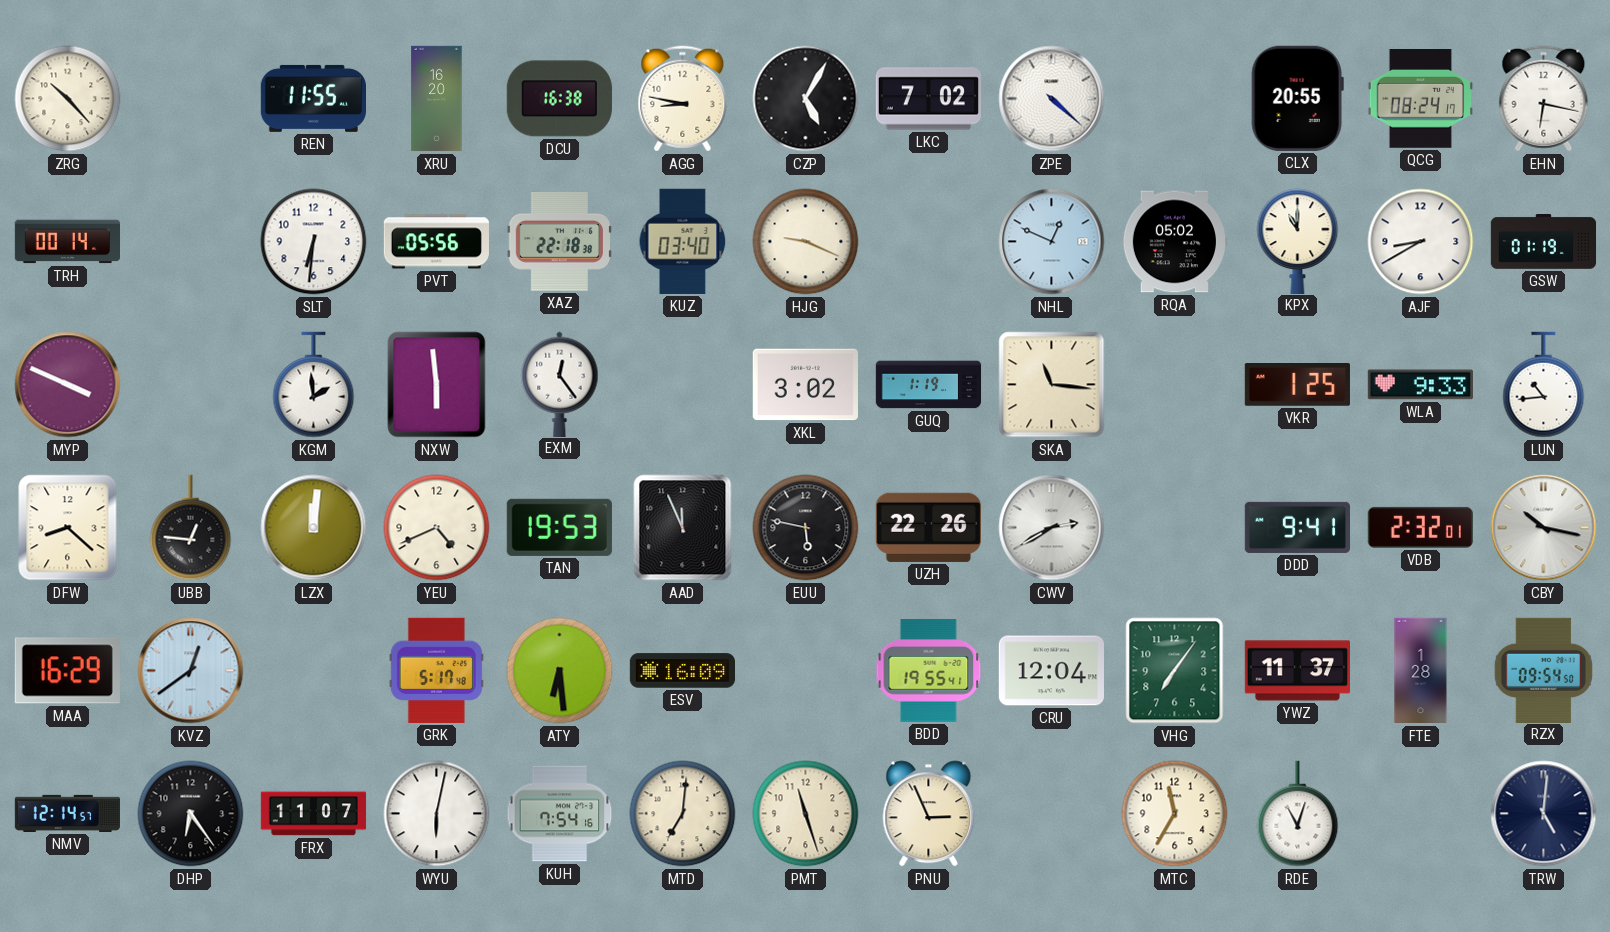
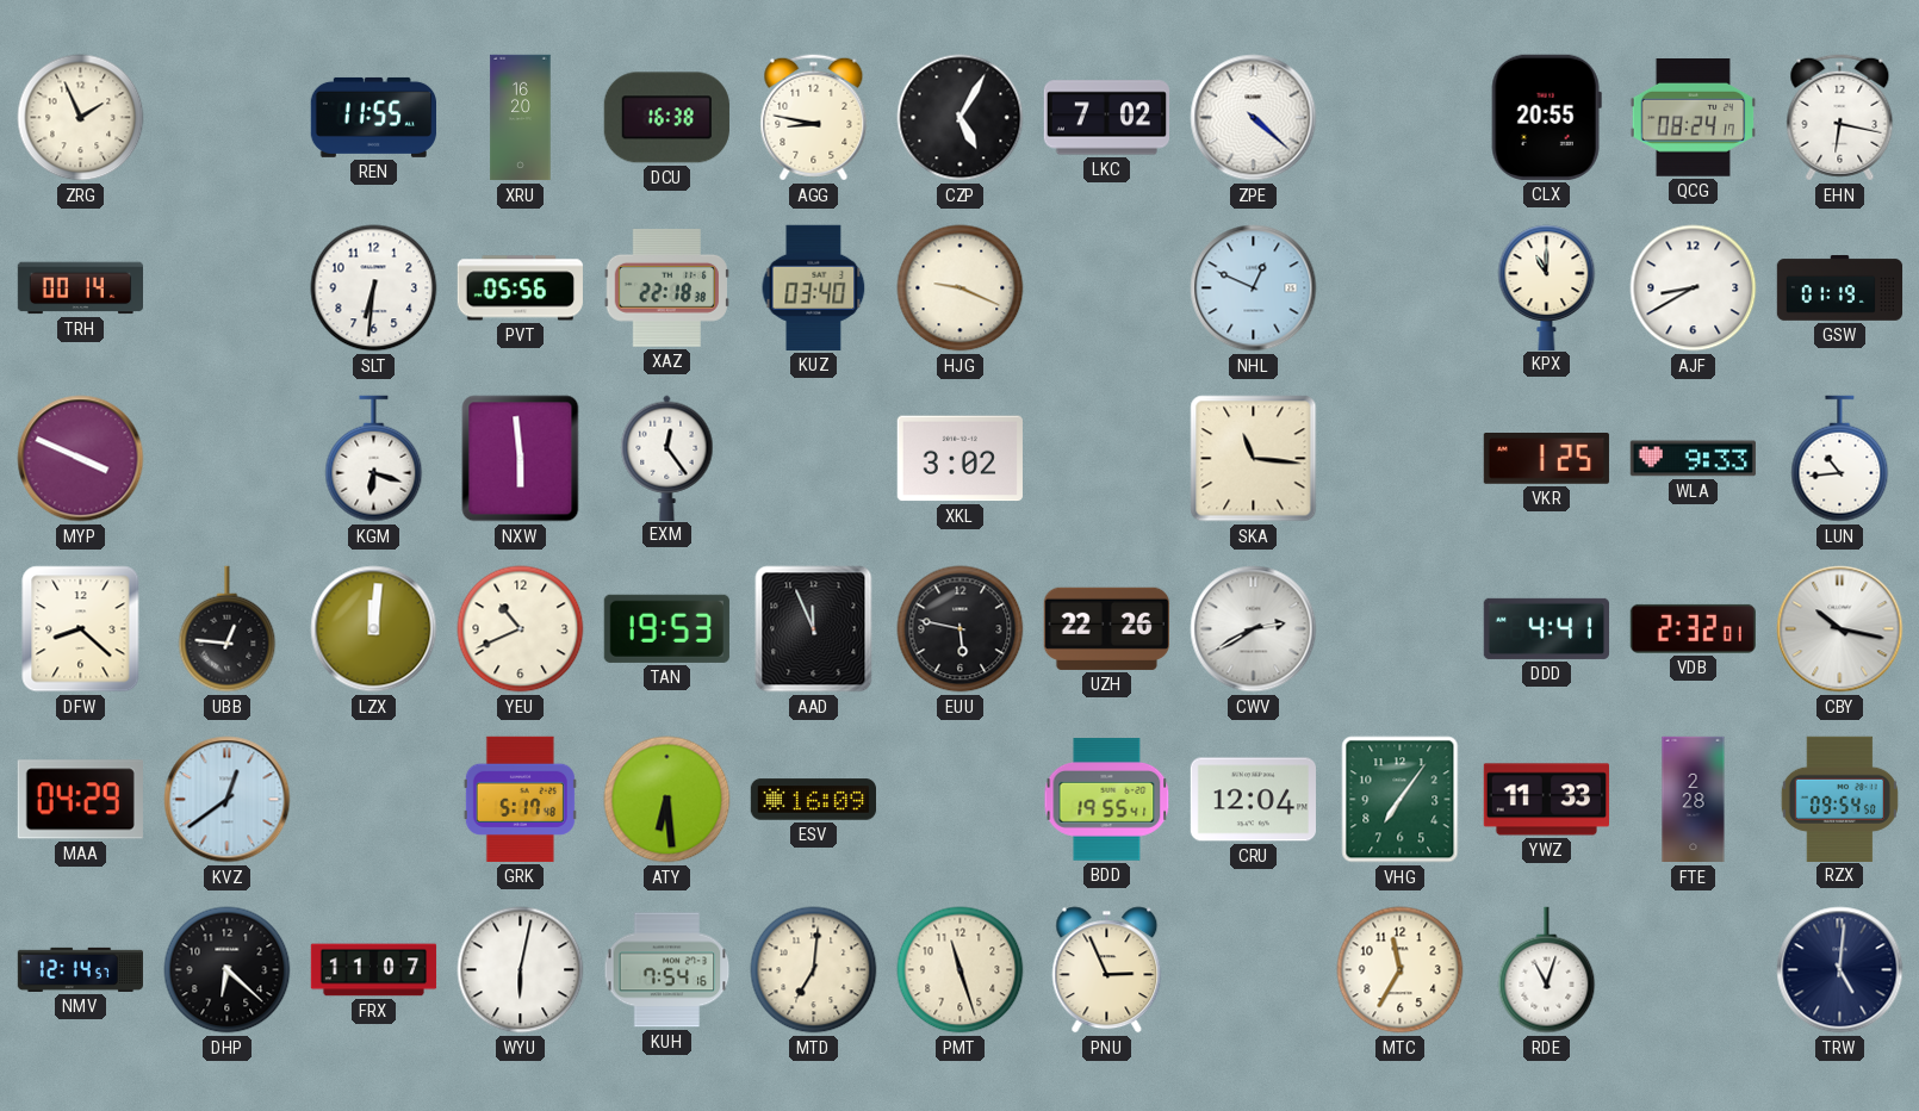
ZRG: 10:23 -> 1:56 (81, 118)
RQA: 05:02 -> none (1174, 242)
KGM: 1:59 -> 6:18 (374, 459)
GUQ: 1:19 -> none (929, 385)
YEU: 4:41 -> 10:41 (521, 629)
DDD: 9:41 -> 4:41 (1546, 628)
MAA: 16:29 -> 04:29 (80, 800)
YWZ: 11:37 -> 11:33 (1546, 800)
FTE: 1:28 -> 2:28 (1694, 800)
DHP: 6:24 -> 6:22 (228, 970)
